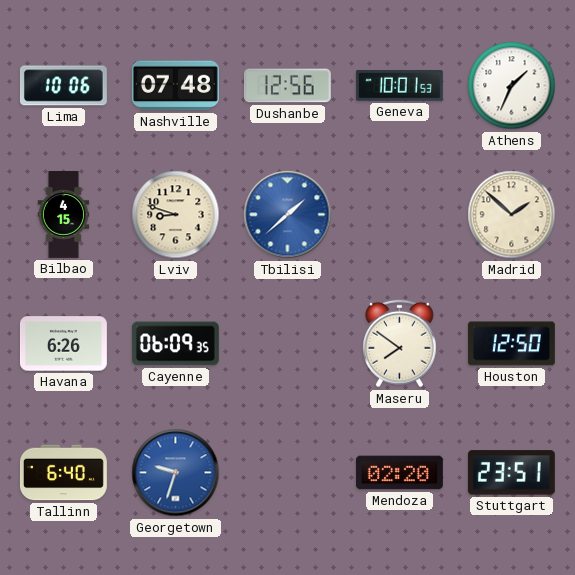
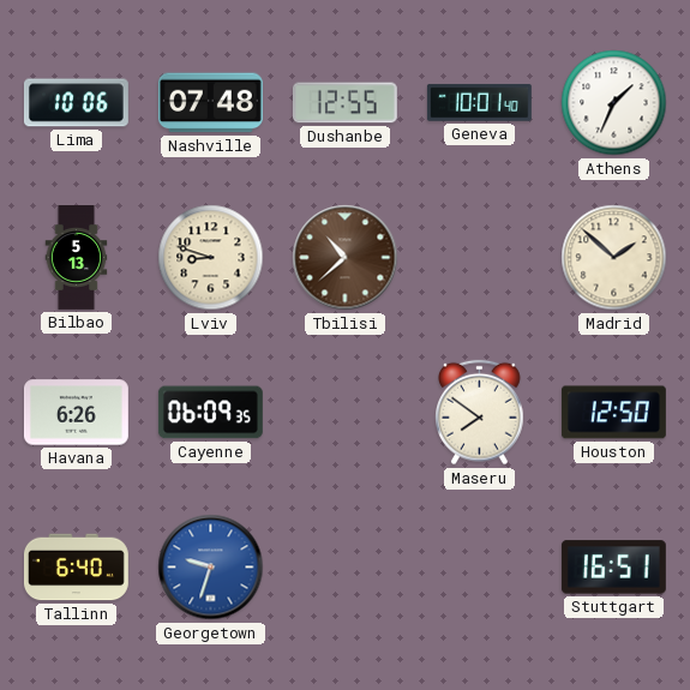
Dushanbe: 12:56 -> 12:55 (344, 103)
Geneva: 10:01:53 -> 10:01:40 (479, 103)
Bilbao: 4:15 -> 5:13 (77, 258)
Tbilisi: 1:38 -> 10:38 (346, 258)
Tbilisi dial: blue -> brown (346, 258)
Mendoza: 02:20 -> none (399, 473)
Stuttgart: 23:51 -> 16:51 (613, 568)
